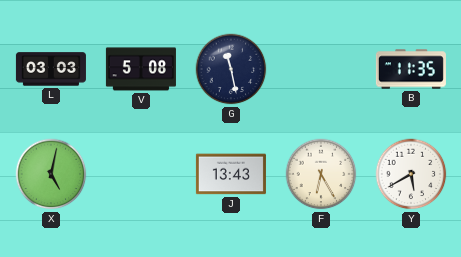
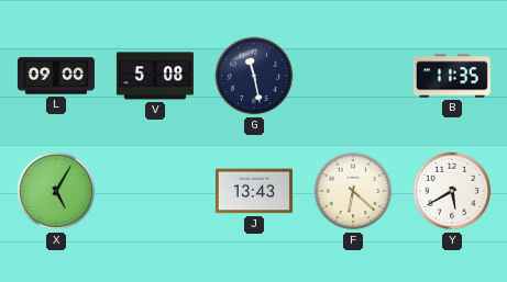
L: 03:03 -> 09:00 (56, 76)
X: 5:02 -> 5:05 (56, 191)
F: 6:25 -> 6:22 (353, 191)
